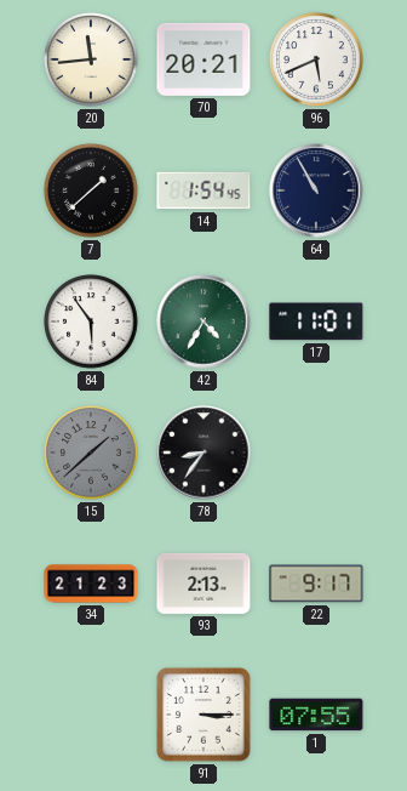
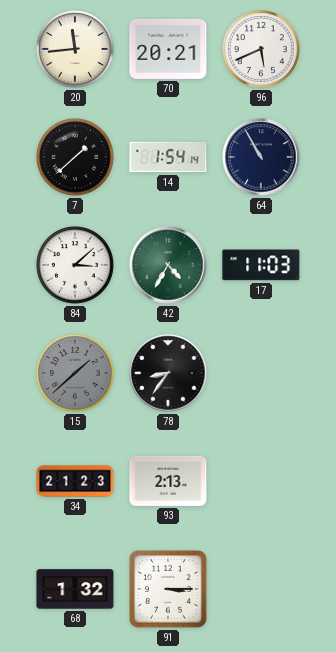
14: 1:54:45 -> 1:54:14 (168, 157)
84: 5:54 -> 3:08 (75, 265)
17: 11:01 -> 11:03 (261, 265)
22: 9:17 -> none (316, 584)
68: none -> 1:32 (75, 589)
1: 07:55 -> none (316, 715)
